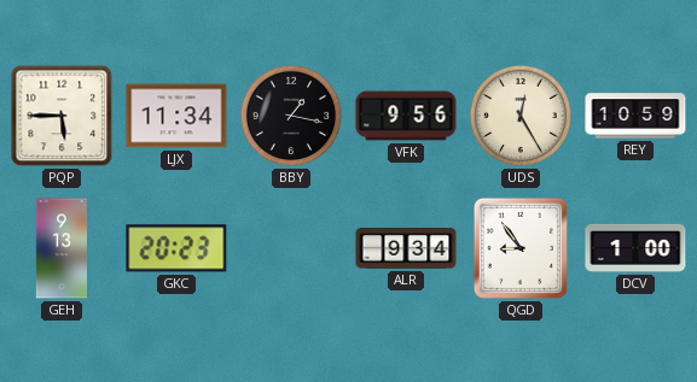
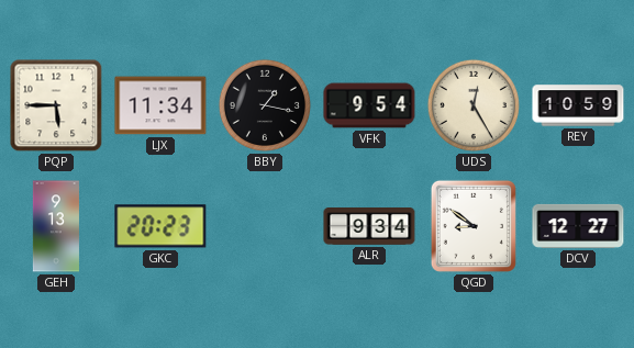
VFK: 9:56 -> 9:54 (369, 105)
QGD: 8:54 -> 8:51 (474, 226)
DCV: 1:00 -> 12:27 (578, 226)
